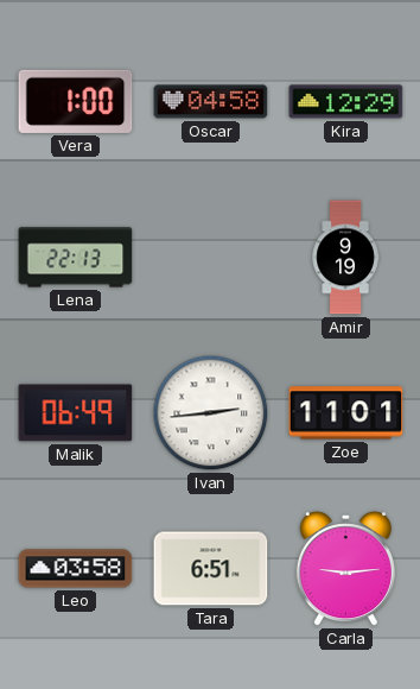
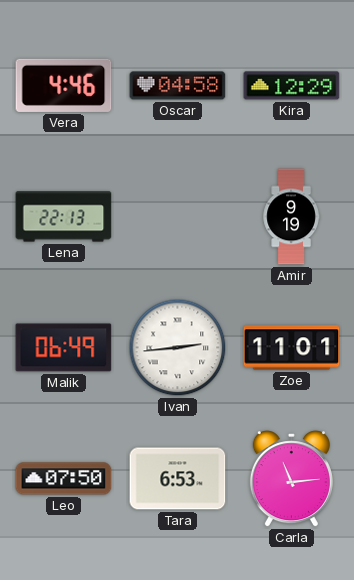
Vera: 1:00 -> 4:46 (64, 85)
Leo: 03:58 -> 07:50 (64, 479)
Tara: 6:51 -> 6:53 (178, 479)
Carla: 9:14 -> 11:14 (291, 479)
